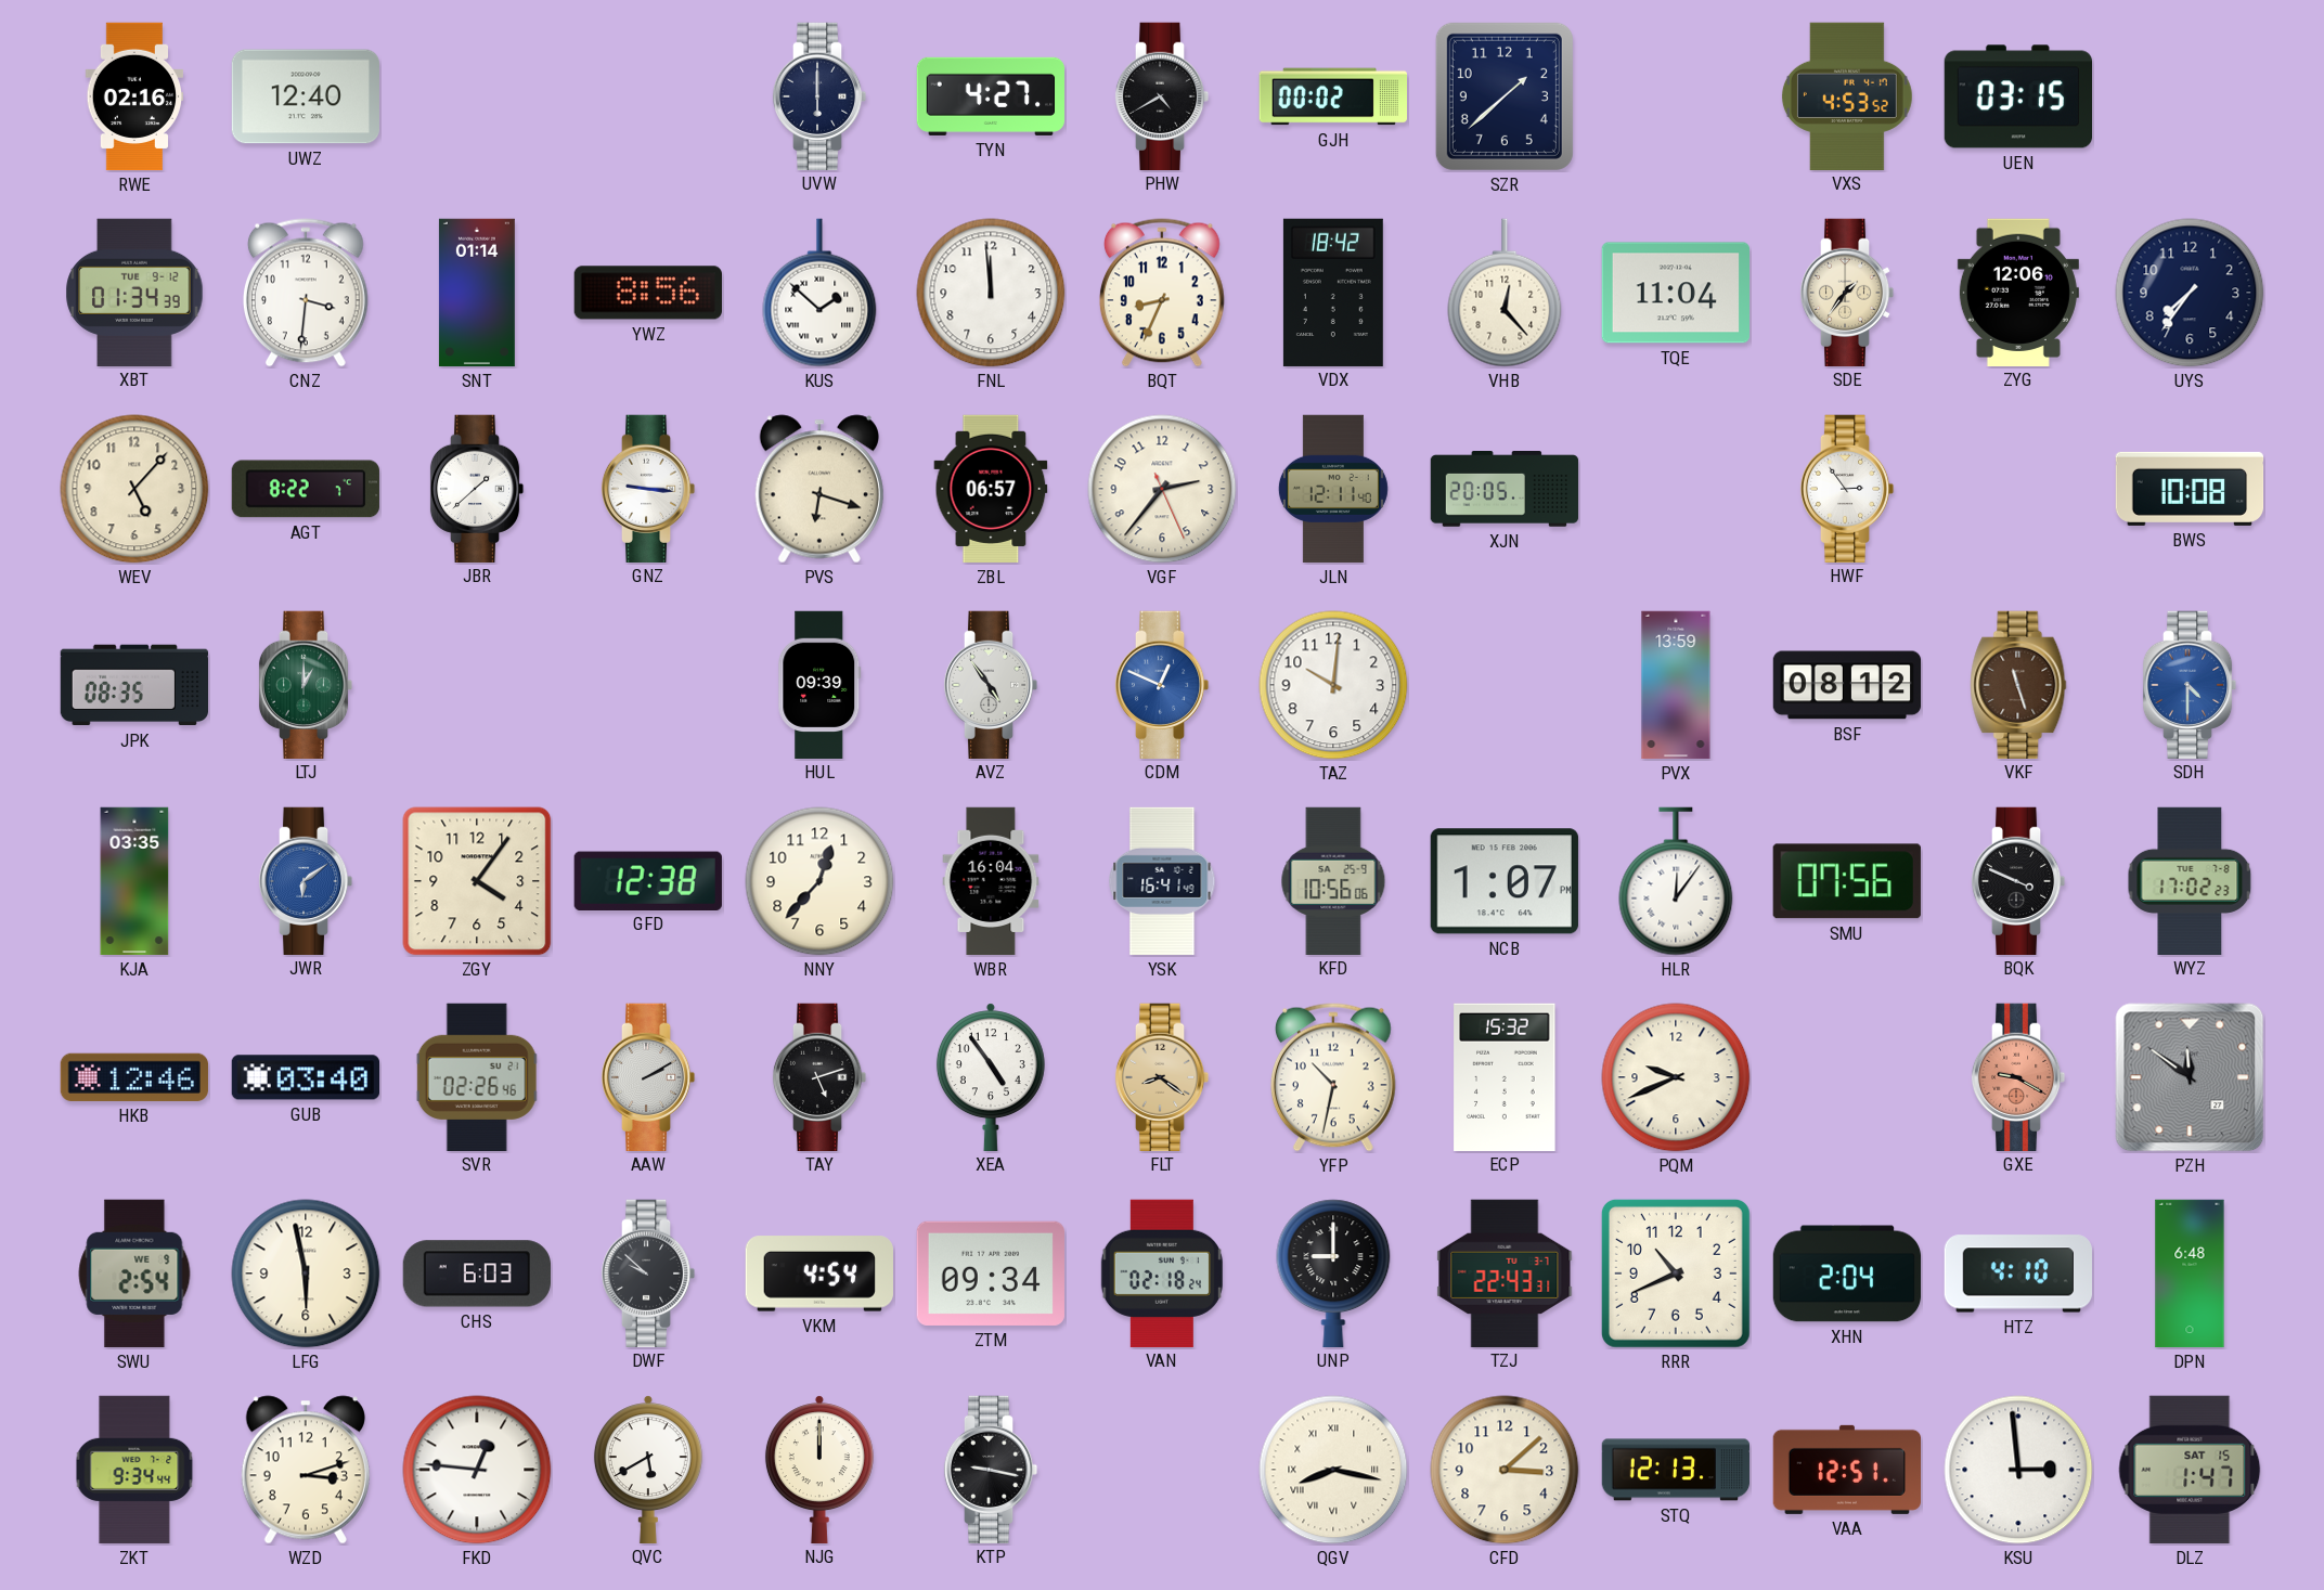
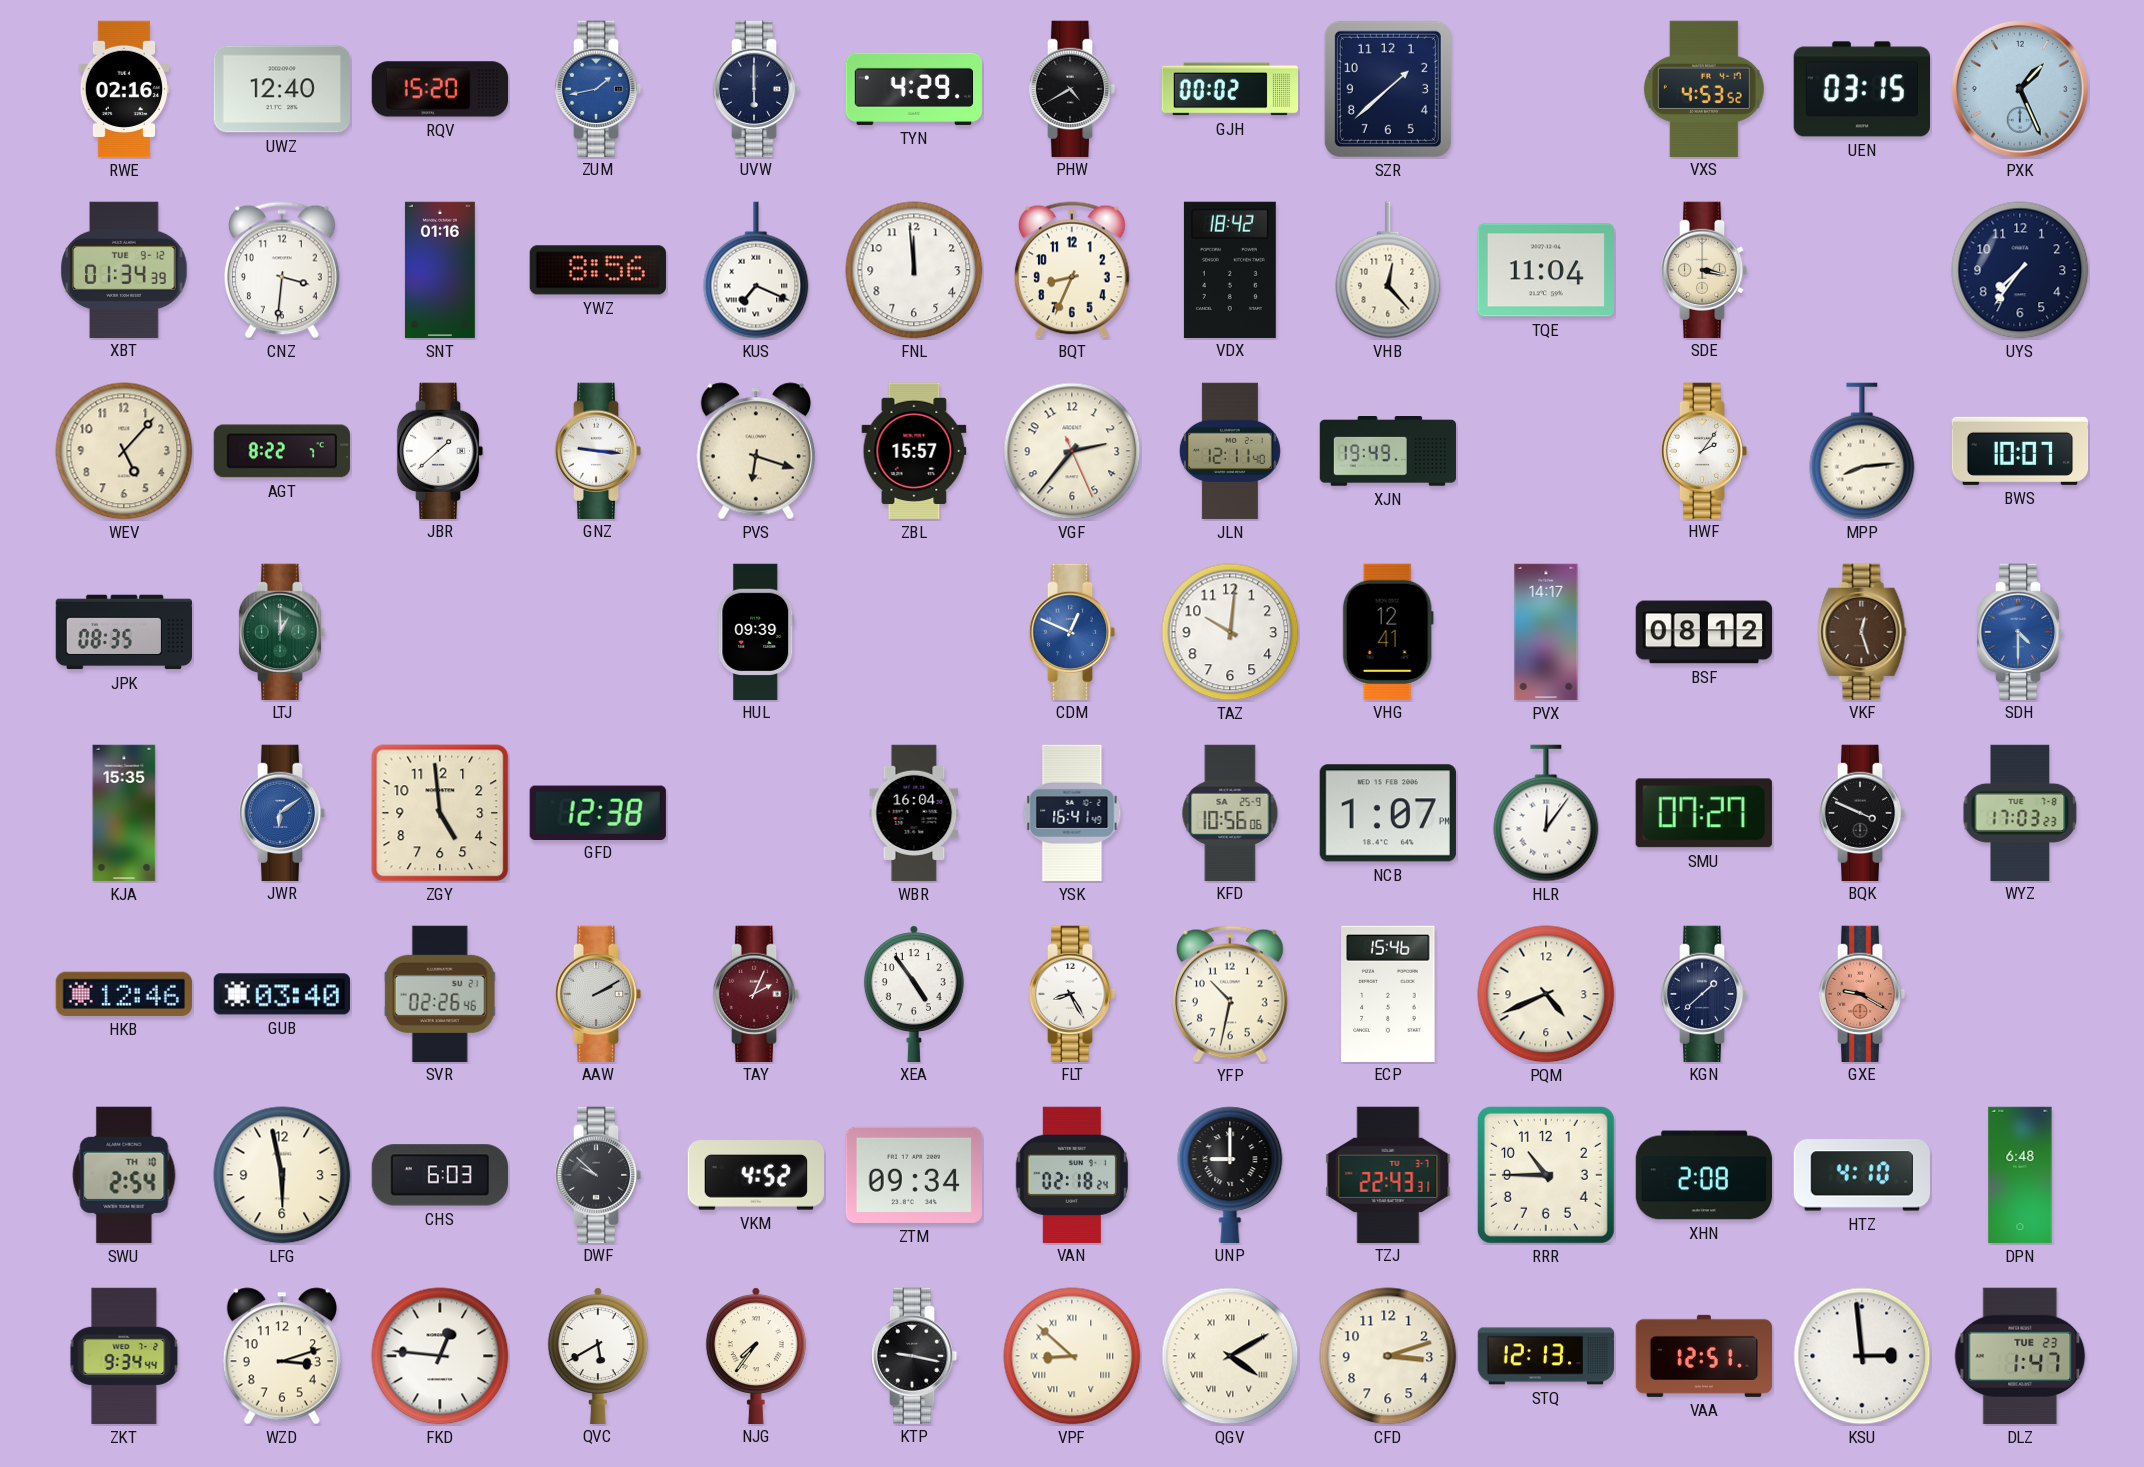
RQV: none -> 15:20 (440, 89)
ZUM: none -> 1:43 (598, 88)
TYN: 4:27 -> 4:29 (913, 89)
PXK: none -> 1:26 (2020, 89)
SNT: 01:14 -> 01:16 (440, 270)
KUS: 1:52 -> 7:19 (756, 270)
SDE: 1:36 -> 3:17 (1704, 269)
ZYG: 12:06 -> none (2018, 292)
ZBL: 06:57 -> 15:57 (914, 451)
XJN: 20:05 -> 19:49 (1388, 452)
HWF: 2:54 -> 2:06 (1704, 450)
MPP: none -> 8:14 (1862, 451)
BWS: 10:08 -> 10:07 (2020, 451)
AVZ: 4:54 -> none (991, 684)
VHG: none -> 12:41 (1388, 631)
PVX: 13:59 -> 14:17 (1546, 632)
VKF: 11:27 -> 12:27 (1862, 631)
KJA: 03:35 -> 15:35 (124, 813)
ZGY: 4:06 -> 4:59 (440, 813)
NNY: 12:37 -> none (819, 881)
SMU: 07:56 -> 07:27 (1704, 813)
WYZ: 17:02 -> 17:03 (2020, 812)
TAY: 5:12 -> 2:04 (756, 993)
TAY dial: black -> burgundy (756, 993)
FLT: 8:21 -> 8:25 (1072, 993)
FLT dial: champagne -> white (1072, 993)
ECP: 15:32 -> 15:46 (1388, 993)
PQM: 9:41 -> 4:41 (1546, 994)
KGN: none -> 1:38 (1704, 993)
PZH: 11:51 -> none (2190, 1077)
SWU date: WE 9 -> TH 10 (124, 1175)
VKM: 4:54 -> 4:52 (755, 1175)
RRR: 10:41 -> 10:45 (1546, 1175)
XHN: 2:04 -> 2:08 (1704, 1175)
NJG: 12:00 -> 7:36 (756, 1355)
VPF: none -> 8:52 (1072, 1356)
QGV: 8:17 -> 4:10 (1230, 1356)
CFD: 3:08 -> 3:12 (1388, 1356)
DLZ date: SAT 15 -> TUE 23 (2020, 1356)
